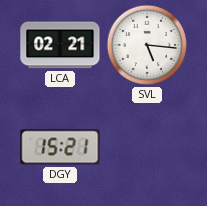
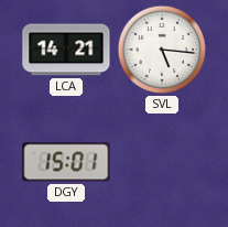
LCA: 02:21 -> 14:21 (66, 50)
DGY: 15:21 -> 15:01 (66, 162)
